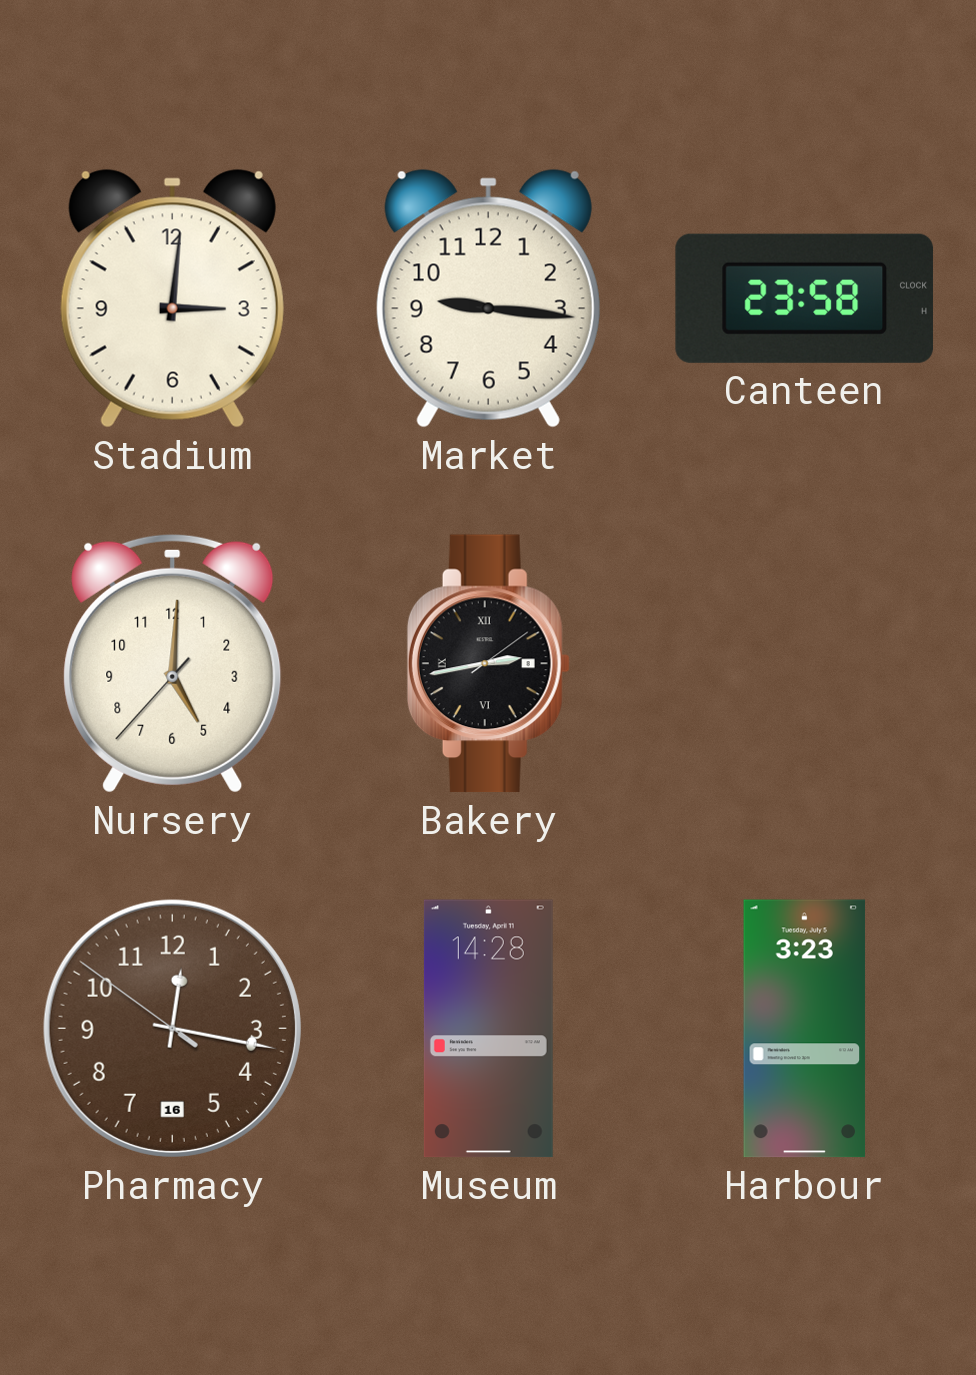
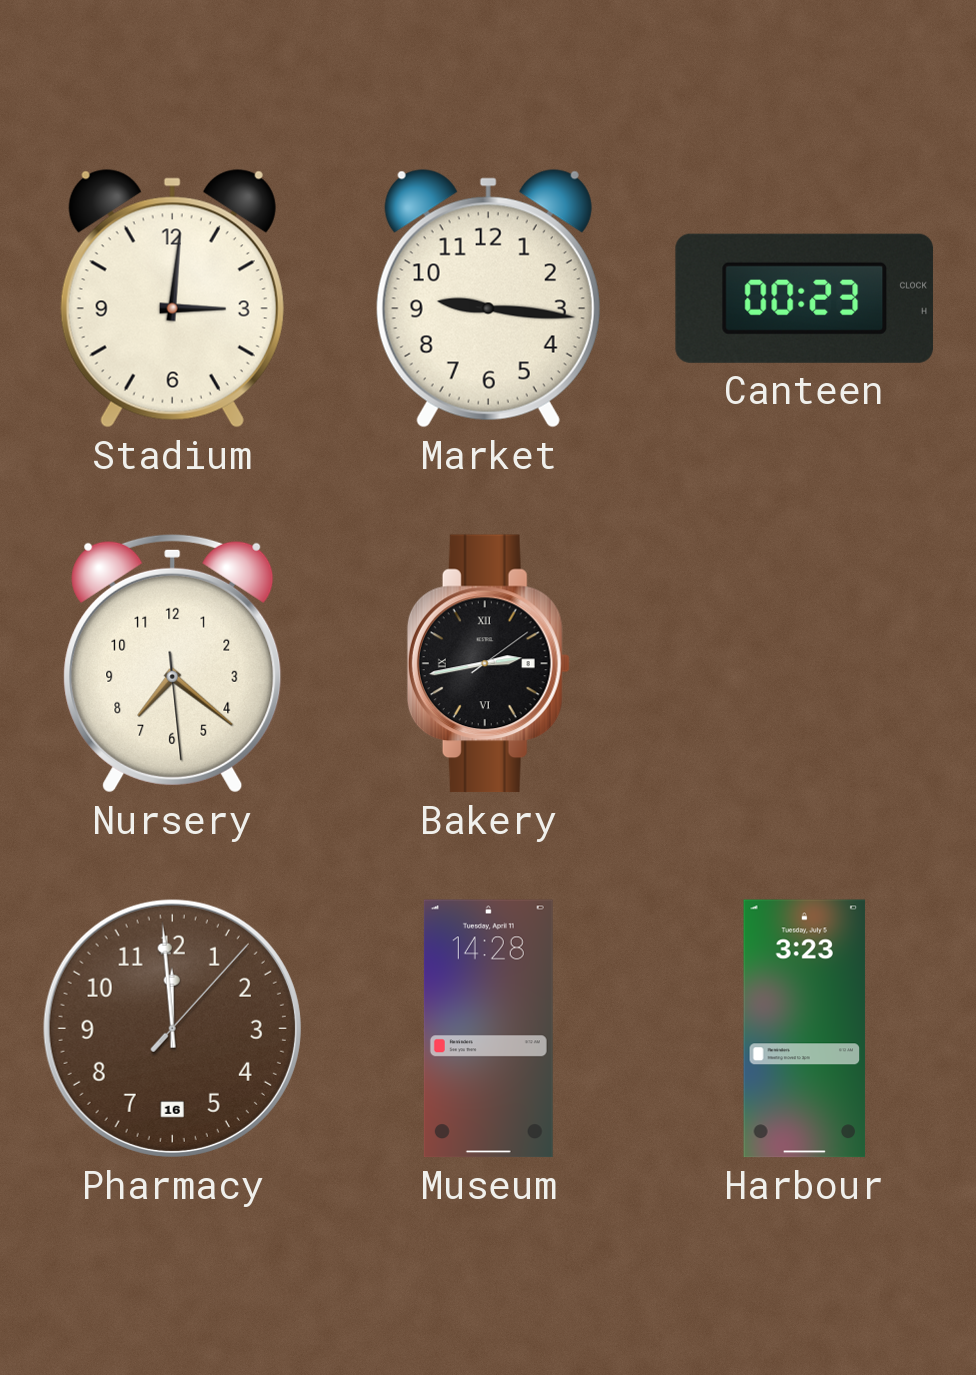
Canteen: 23:58 -> 00:23 (804, 298)
Nursery: 5:00 -> 7:21 (173, 663)
Pharmacy: 12:16 -> 11:59 (172, 1028)
